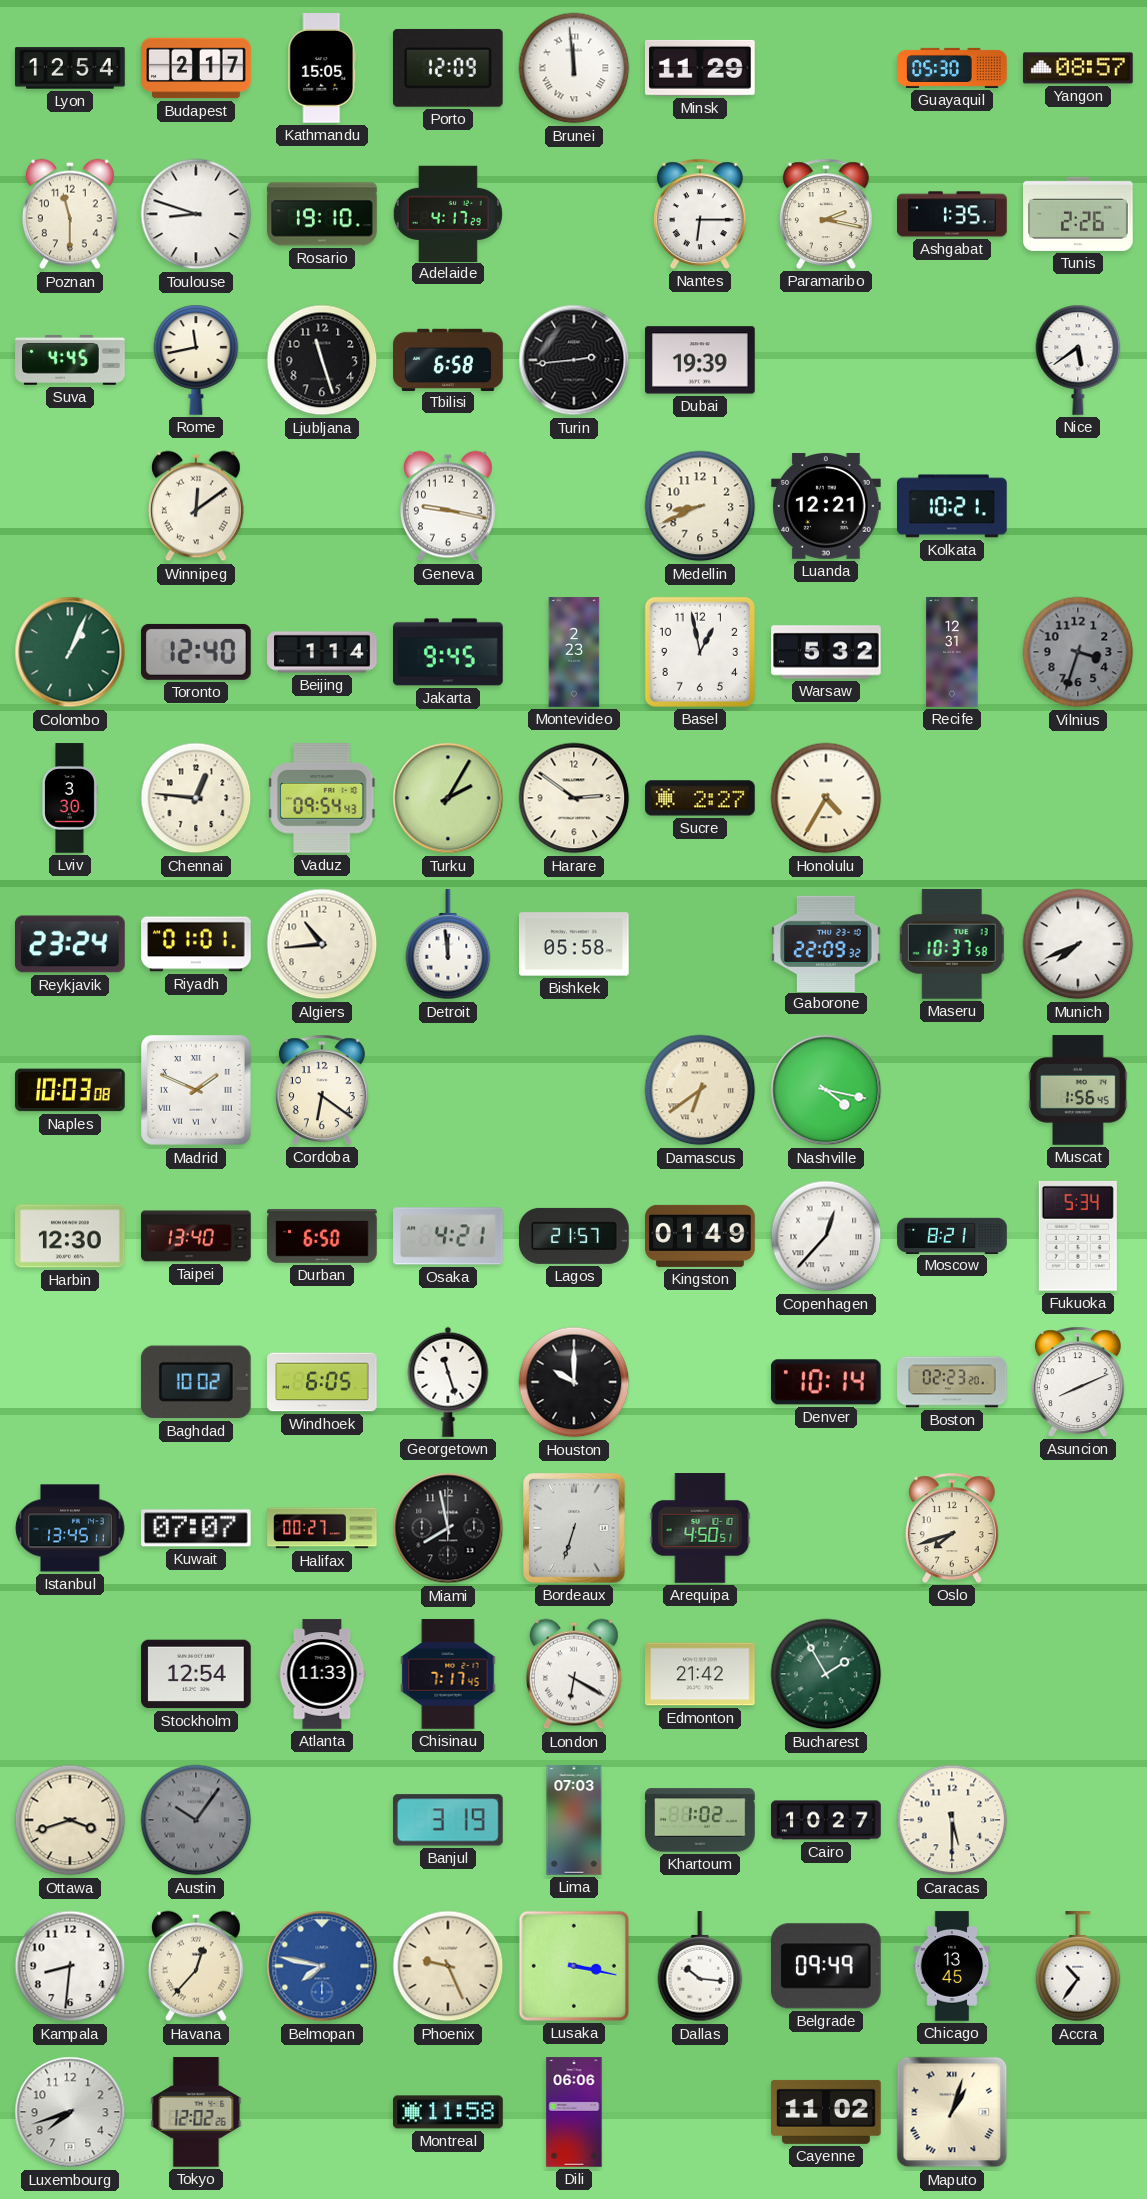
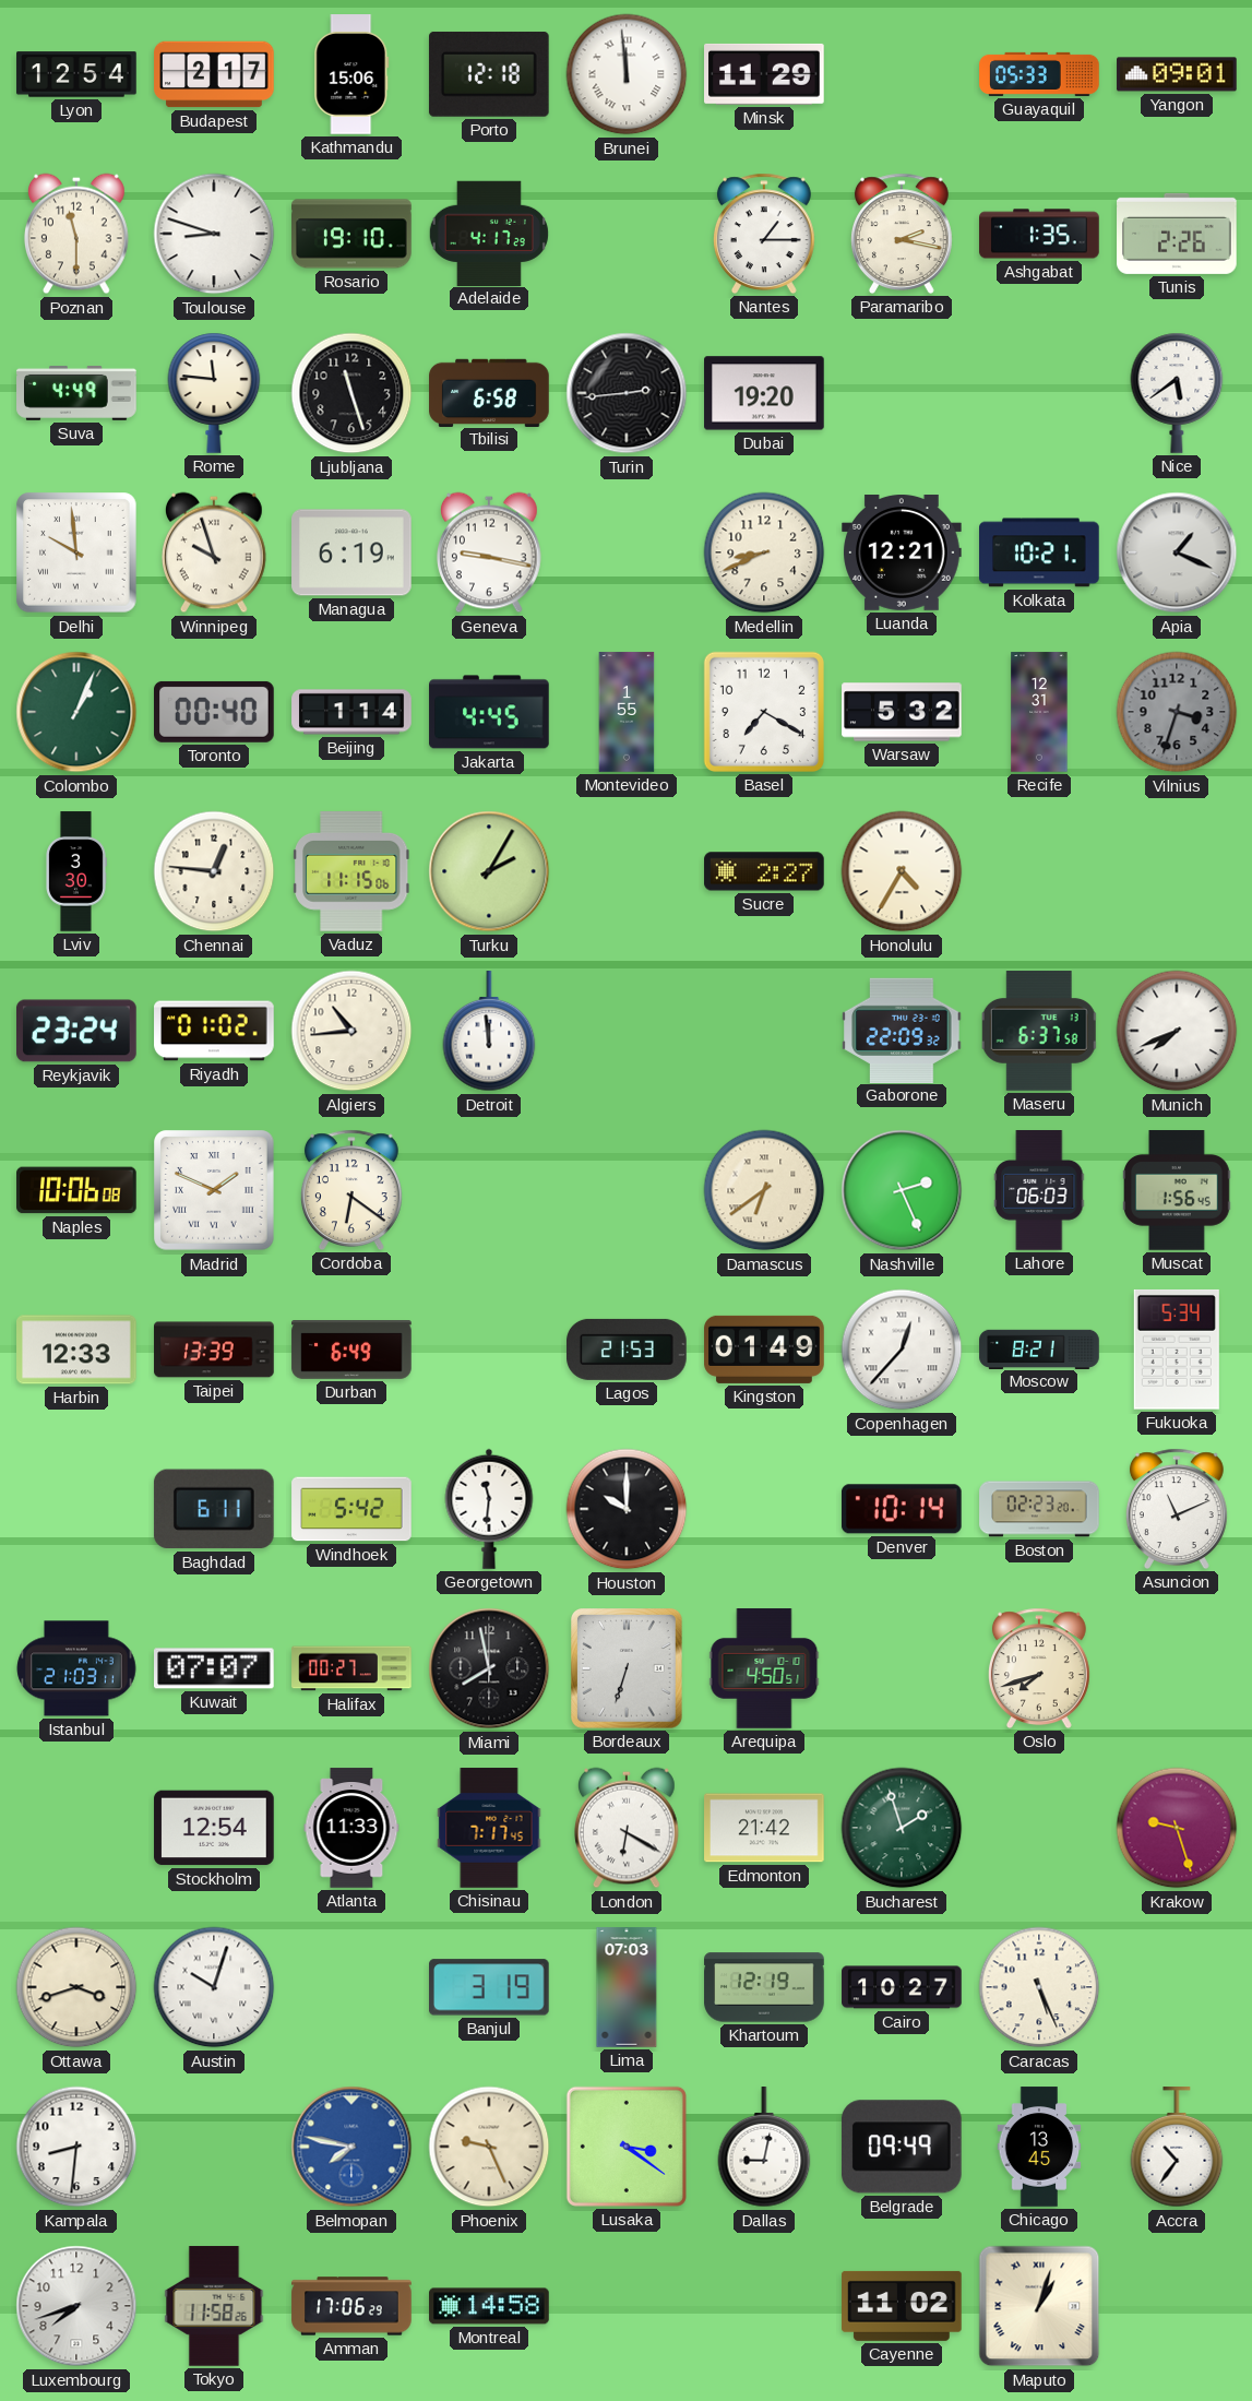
Kathmandu: 15:05 -> 15:06 (351, 74)
Porto: 12:09 -> 12:18 (489, 74)
Guayaquil: 05:30 -> 05:33 (1039, 74)
Yangon: 08:57 -> 09:01 (1177, 74)
Nantes: 6:15 -> 1:15 (764, 234)
Suva: 4:45 -> 4:49 (76, 393)
Rome: 11:43 -> 11:46 (214, 393)
Dubai: 19:39 -> 19:20 (764, 393)
Delhi: none -> 9:59 (76, 552)
Winnipeg: 12:09 -> 9:57 (214, 552)
Managua: none -> 6:19 (351, 552)
Apia: none -> 1:19 (1177, 552)
Toronto: 12:40 -> 00:40 (215, 712)
Jakarta: 9:45 -> 4:45 (489, 712)
Montevideo: 2:23 -> 1:55 (627, 712)
Basel: 12:58 -> 7:20 (764, 712)
Vaduz: 09:54 -> 11:15 (351, 872)
Harare: 2:51 -> none (574, 798)
Riyadh: 01:01 -> 01:02 (214, 1031)
Bishkek: 05:58 -> none (574, 944)
Maseru: 10:37 -> 6:37 (1039, 1031)
Naples: 10:03 -> 10:06 (76, 1190)
Nashville: 4:17 -> 2:26 (902, 1190)
Lahore: none -> 06:03 (1039, 1190)
Harbin: 12:30 -> 12:33 (76, 1350)
Taipei: 13:40 -> 13:39 (214, 1350)
Durban: 6:50 -> 6:49 (351, 1351)
Osaka: 4:21 -> none (448, 1236)
Lagos: 21:57 -> 21:53 (628, 1350)
Baghdad: 10:02 -> 6:11 (214, 1509)
Windhoek: 6:05 -> 5:42 (351, 1509)
Georgetown: 11:27 -> 11:31 (489, 1509)
Asuncion: 8:11 -> 11:11 (1177, 1509)
Istanbul: 13:45 -> 21:03 (76, 1668)
Bucharest: 1:55 -> 1:57 (902, 1828)
Krakow: none -> 9:27 (1177, 1828)
Austin: 10:06 -> 10:03 (214, 1987)
Austin dial: grey -> white (214, 1987)
Khartoum: 1:02 -> 12:19 (764, 1987)
Caracas: 5:30 -> 5:26 (1039, 1987)
Havana: 12:37 -> none (196, 1966)
Lusaka: 3:17 -> 3:21 (627, 2147)
Dallas: 10:16 -> 9:02 (764, 2148)
Tokyo: 12:02 -> 11:58 (214, 2306)
Amman: none -> 17:06 (351, 2306)
Montreal: 11:58 -> 14:58 (489, 2306)
Dili: 06:06 -> none (574, 2112)
